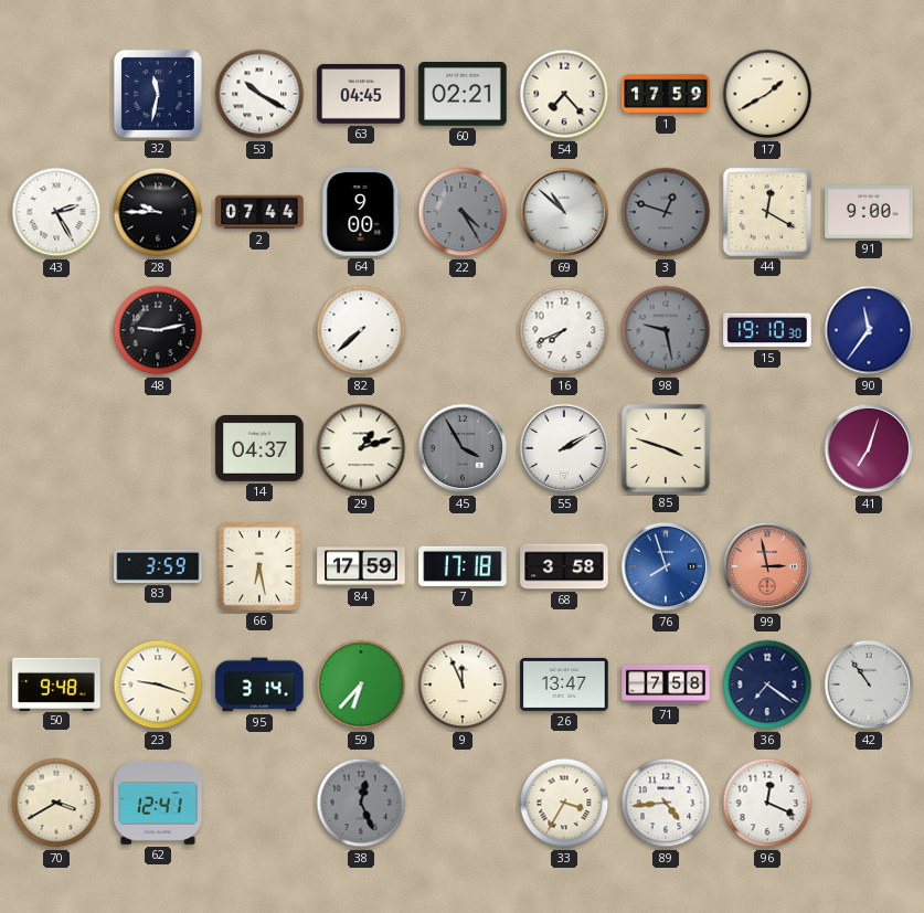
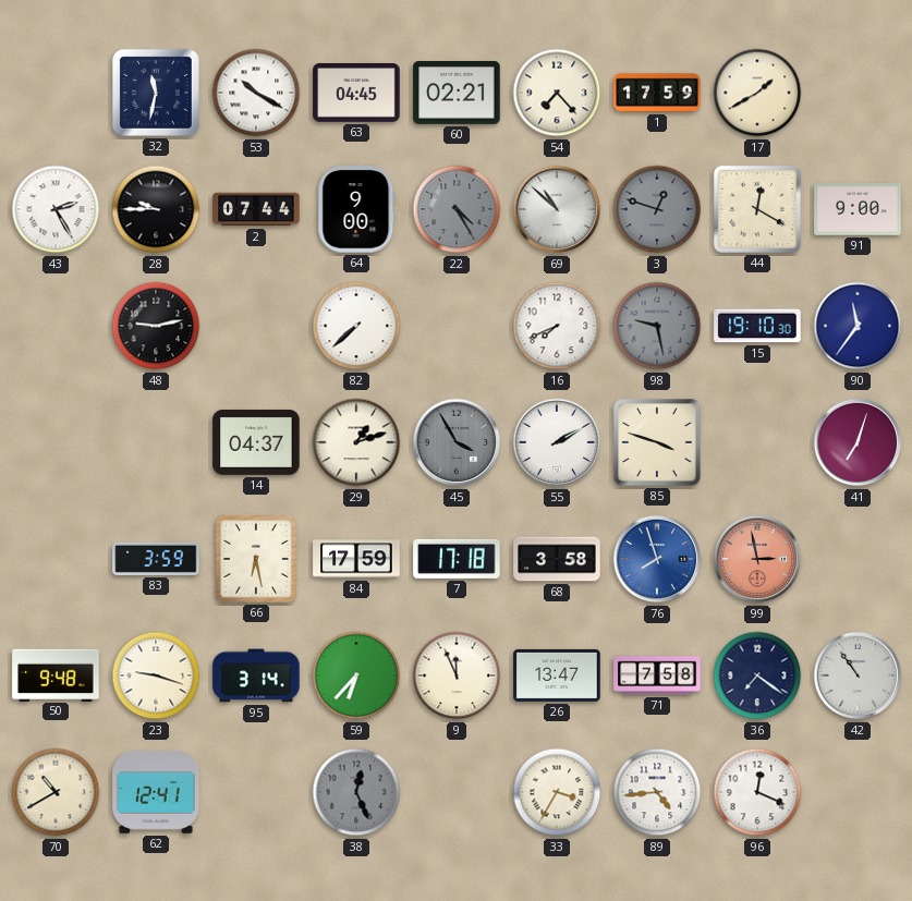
70: 3:40 -> 10:40 (56, 792)
